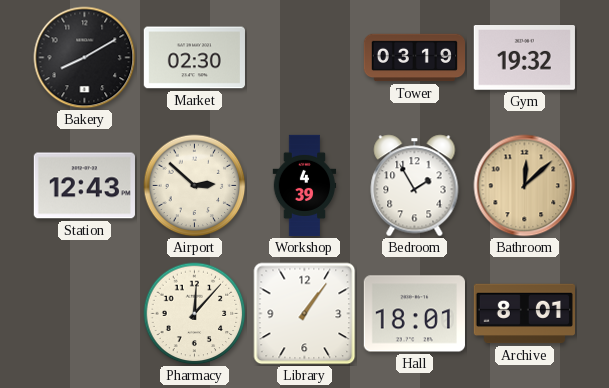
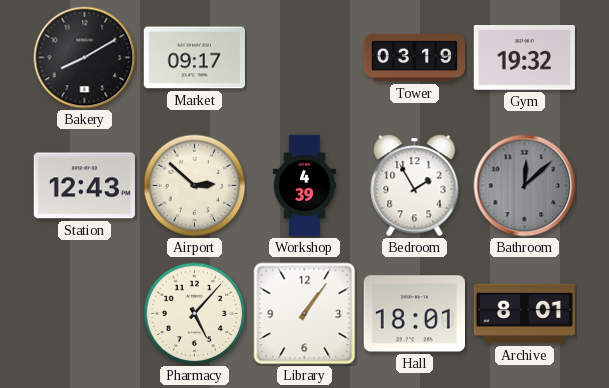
Market: 02:30 -> 09:17 (194, 58)
Bathroom dial: champagne -> grey (525, 186)
Pharmacy: 12:07 -> 5:07 (195, 314)
